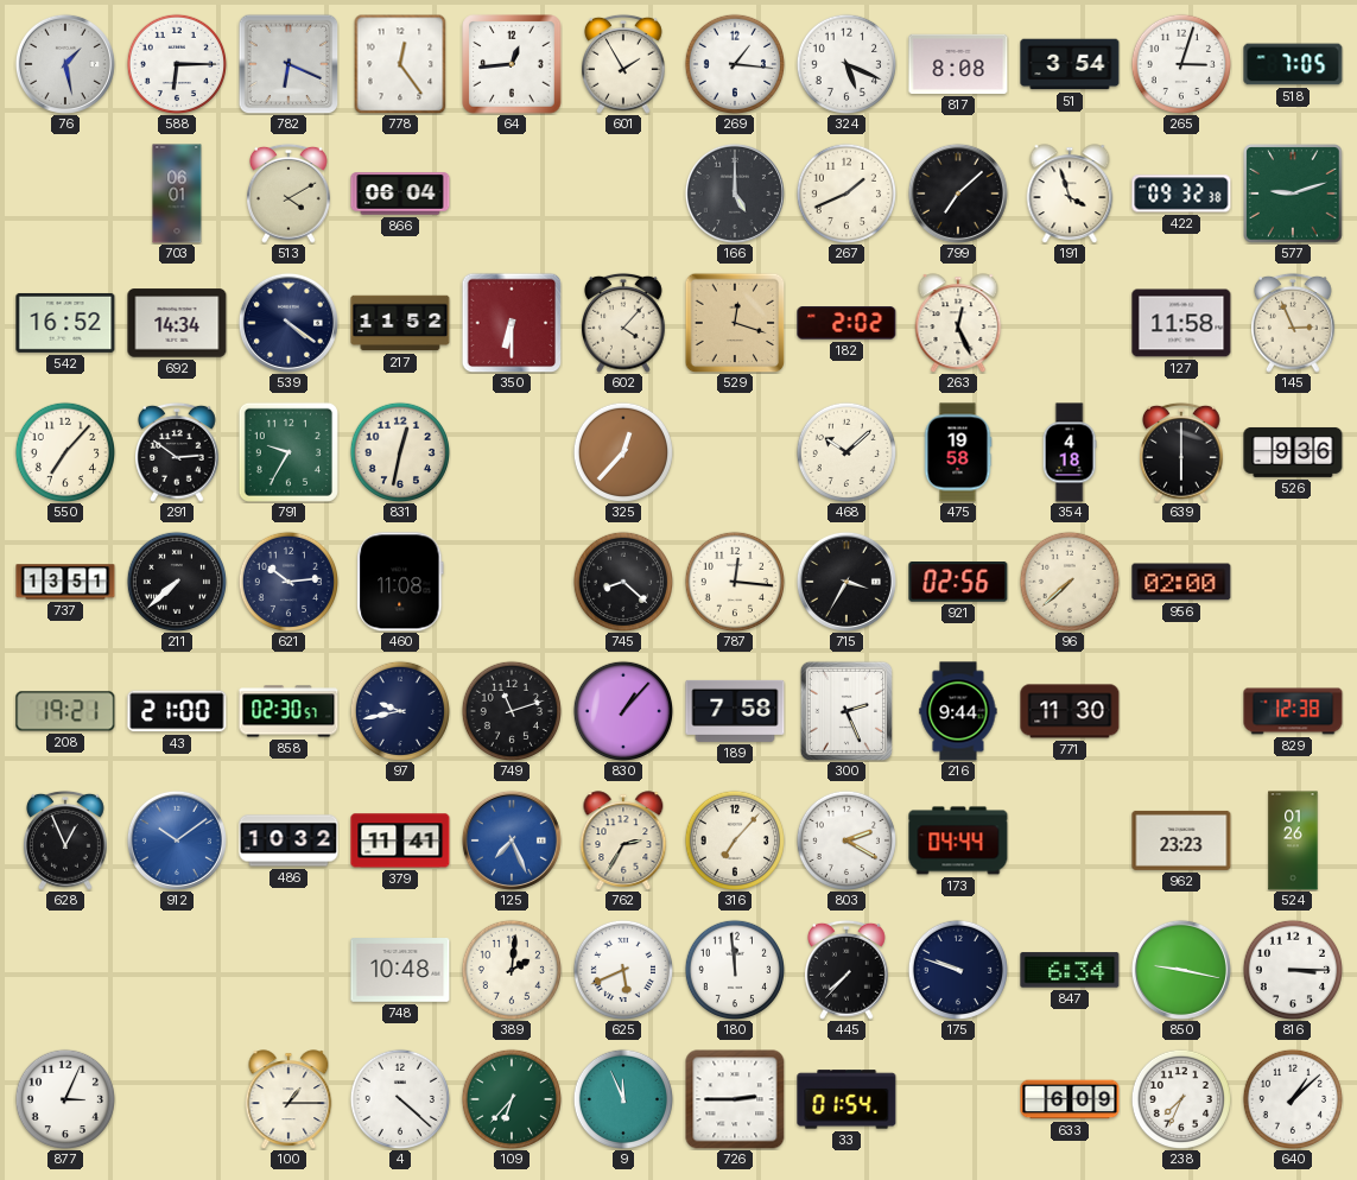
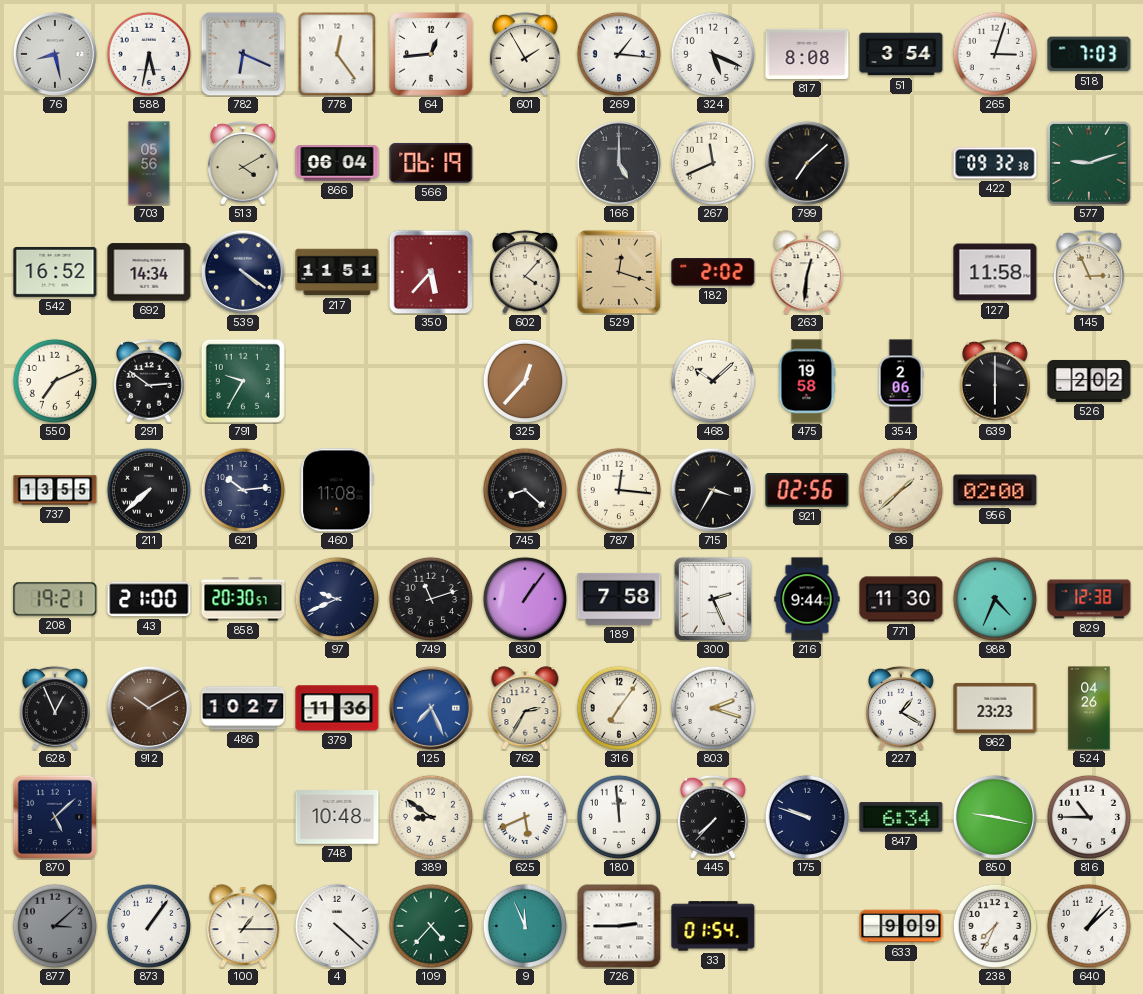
76: 1:28 -> 8:28 (55, 54)
588: 6:15 -> 5:32 (148, 53)
518: 7:05 -> 7:03 (1089, 54)
703: 06:01 -> 05:56 (149, 163)
566: none -> 06:19 (431, 163)
267: 1:41 -> 11:41 (712, 162)
191: 3:57 -> none (1070, 194)
217: 11:52 -> 11:51 (337, 272)
350: 6:30 -> 5:37 (431, 272)
263: 12:26 -> 12:31 (807, 272)
550: 7:07 -> 7:11 (54, 380)
831: 12:32 -> none (399, 451)
354: 4:18 -> 2:06 (901, 381)
526: 9:36 -> 2:02 (1089, 381)
737: 13:51 -> 13:55 (55, 490)
96: 7:38 -> 1:38 (900, 489)
858: 02:30 -> 20:30 (243, 599)
97: 9:43 -> 9:41 (336, 598)
830: 1:07 -> 1:06 (524, 598)
988: none -> 4:34 (994, 598)
912: 10:09 -> 10:10 (149, 708)
912 dial: blue -> brown (149, 708)
486: 10:32 -> 10:27 (243, 708)
379: 11:41 -> 11:36 (337, 708)
316: 7:07 -> 7:06 (618, 707)
803: 2:20 -> 2:18 (712, 707)
173: 04:44 -> none (958, 840)
227: none -> 1:20 (902, 708)
524: 01:26 -> 04:26 (1089, 708)
870: none -> 5:08 (55, 817)
389: 2:01 -> 8:51 (430, 816)
816: 3:15 -> 10:45 (1088, 816)
877: 3:04 -> 3:08 (54, 925)
877 dial: white -> grey (54, 925)
873: none -> 1:06 (148, 925)
109: 6:37 -> 4:37 (430, 925)
633: 6:09 -> 9:09 (901, 926)
